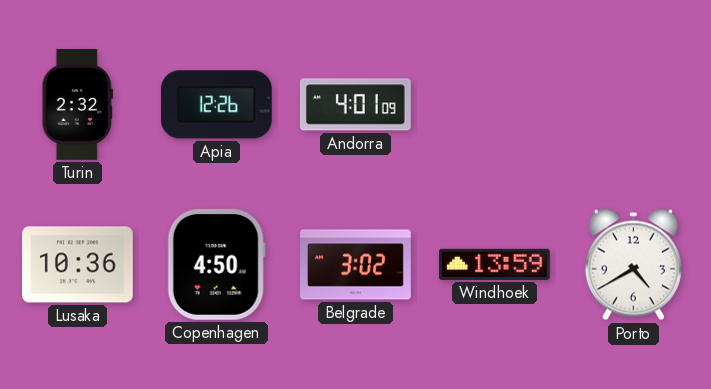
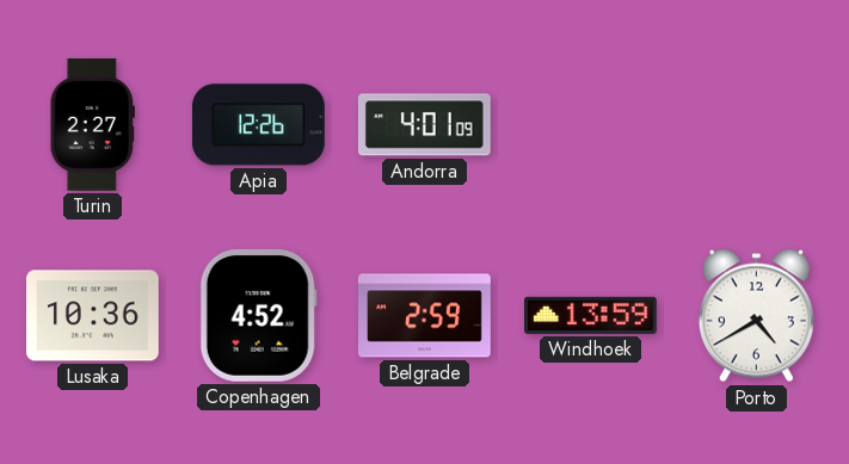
Turin: 2:32 -> 2:27 (92, 125)
Copenhagen: 4:50 -> 4:52 (258, 315)
Belgrade: 3:02 -> 2:59 (425, 316)
